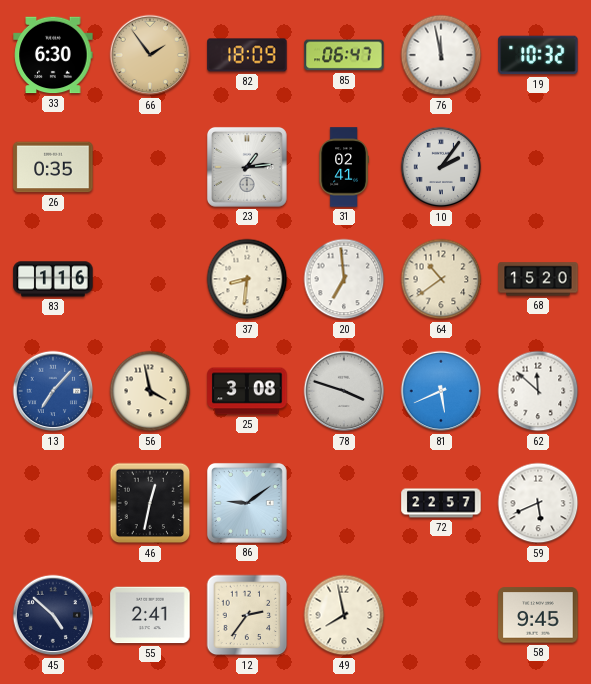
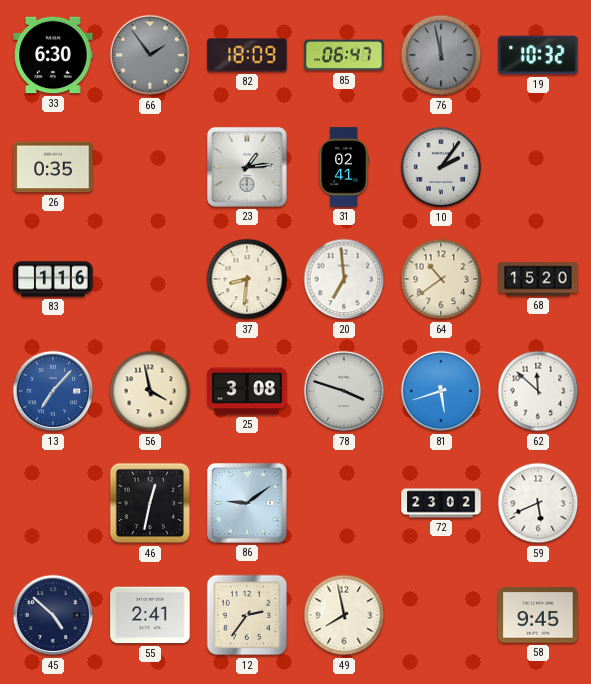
66 dial: champagne -> grey (150, 55)
76 dial: white -> grey (441, 55)
81: 5:41 -> 5:42 (441, 391)
72: 22:57 -> 23:02 (441, 503)
